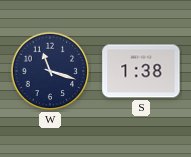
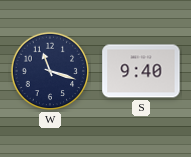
S: 1:38 -> 9:40 (141, 71)
